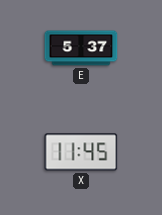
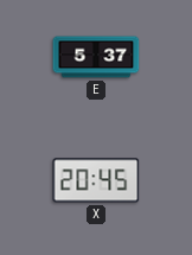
X: 11:45 -> 20:45 (96, 180)
